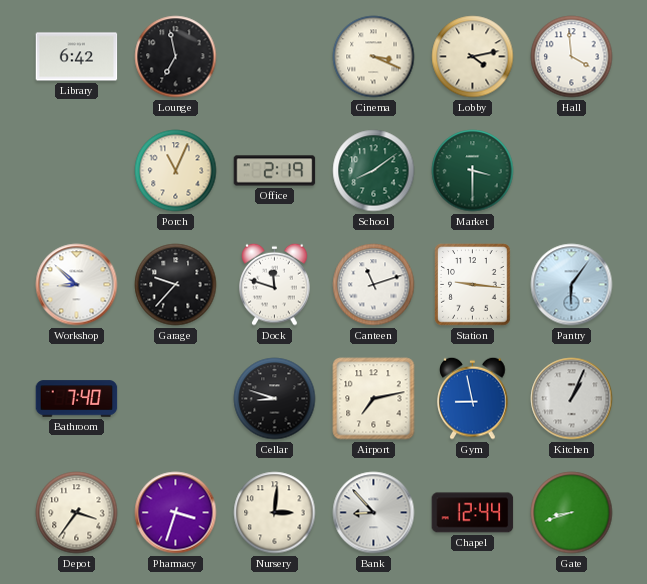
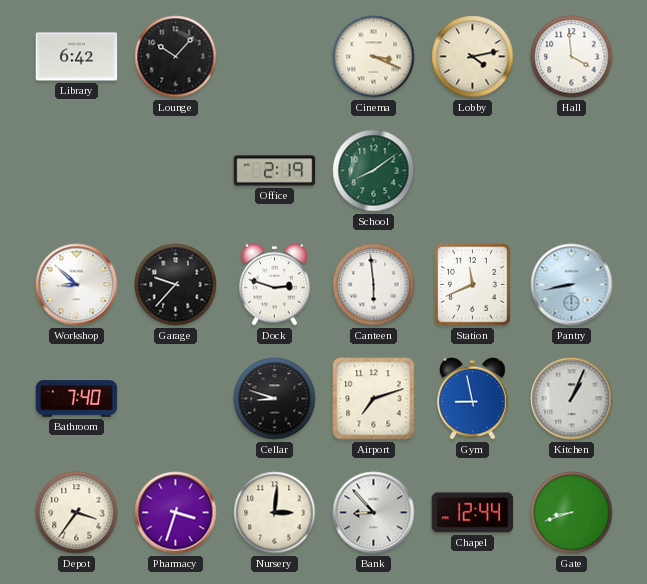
Lounge: 6:58 -> 10:07 (176, 57)
Porch: 11:04 -> none (176, 171)
Market: 3:30 -> none (473, 171)
Dock: 11:48 -> 2:48 (275, 284)
Canteen: 11:12 -> 5:59 (374, 285)
Station: 9:16 -> 11:41 (473, 285)
Pantry: 6:06 -> 8:43 (572, 285)
Airport: 7:13 -> 7:12 (374, 399)
